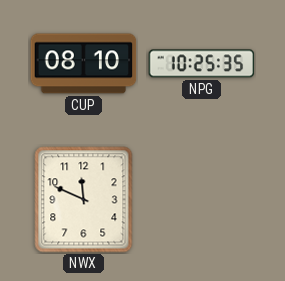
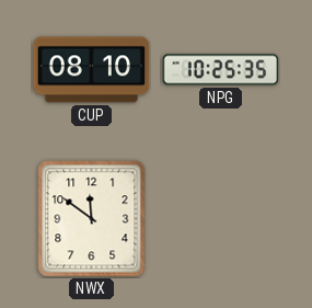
NWX: 11:49 -> 11:51 (92, 219)
